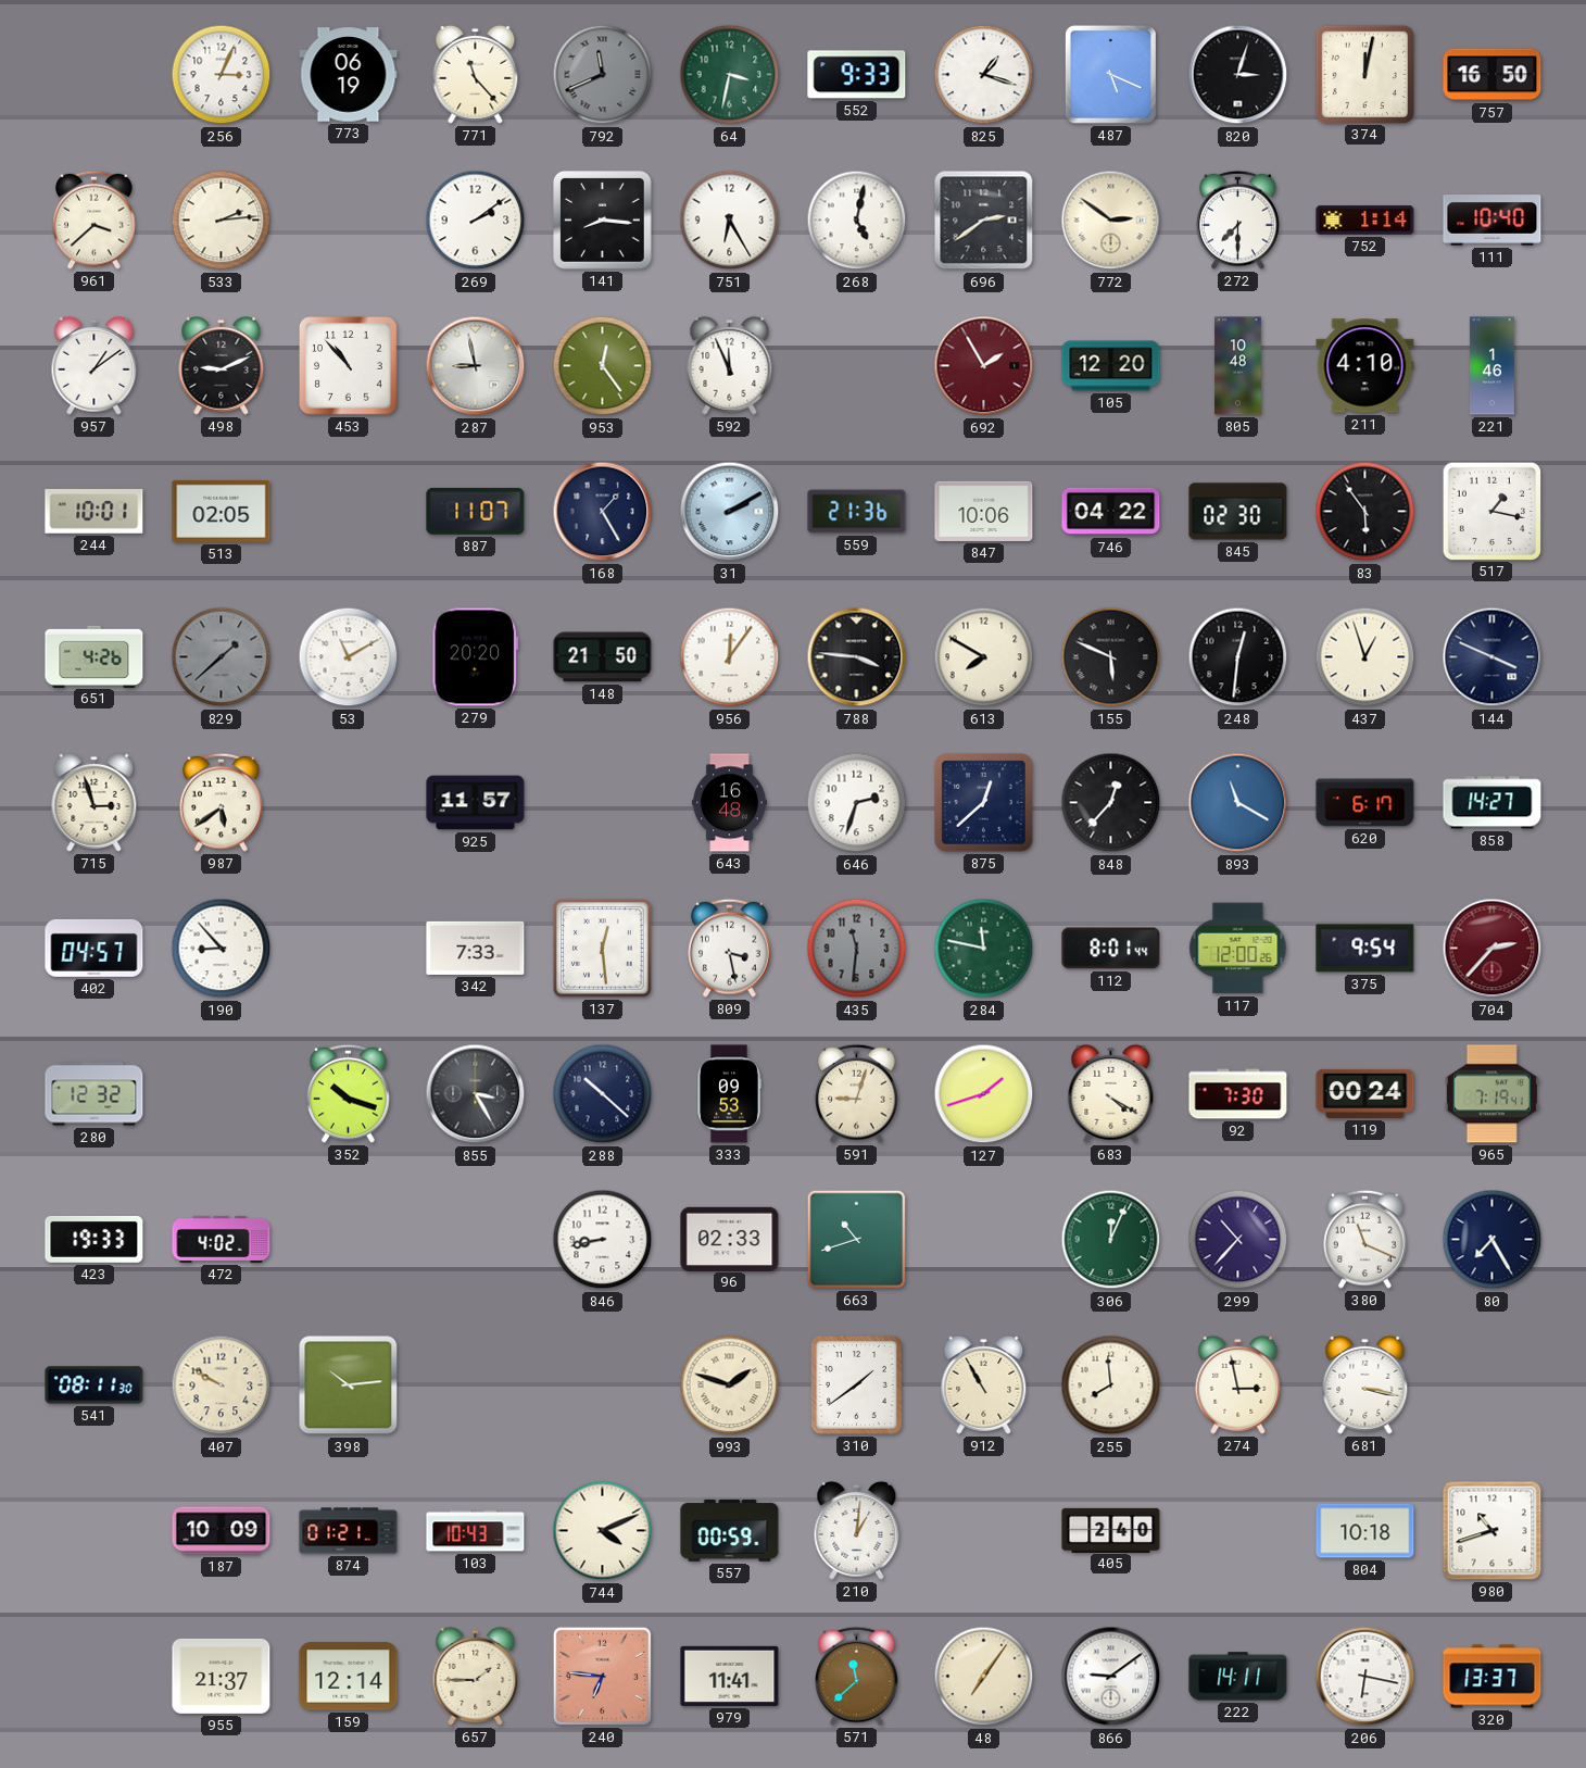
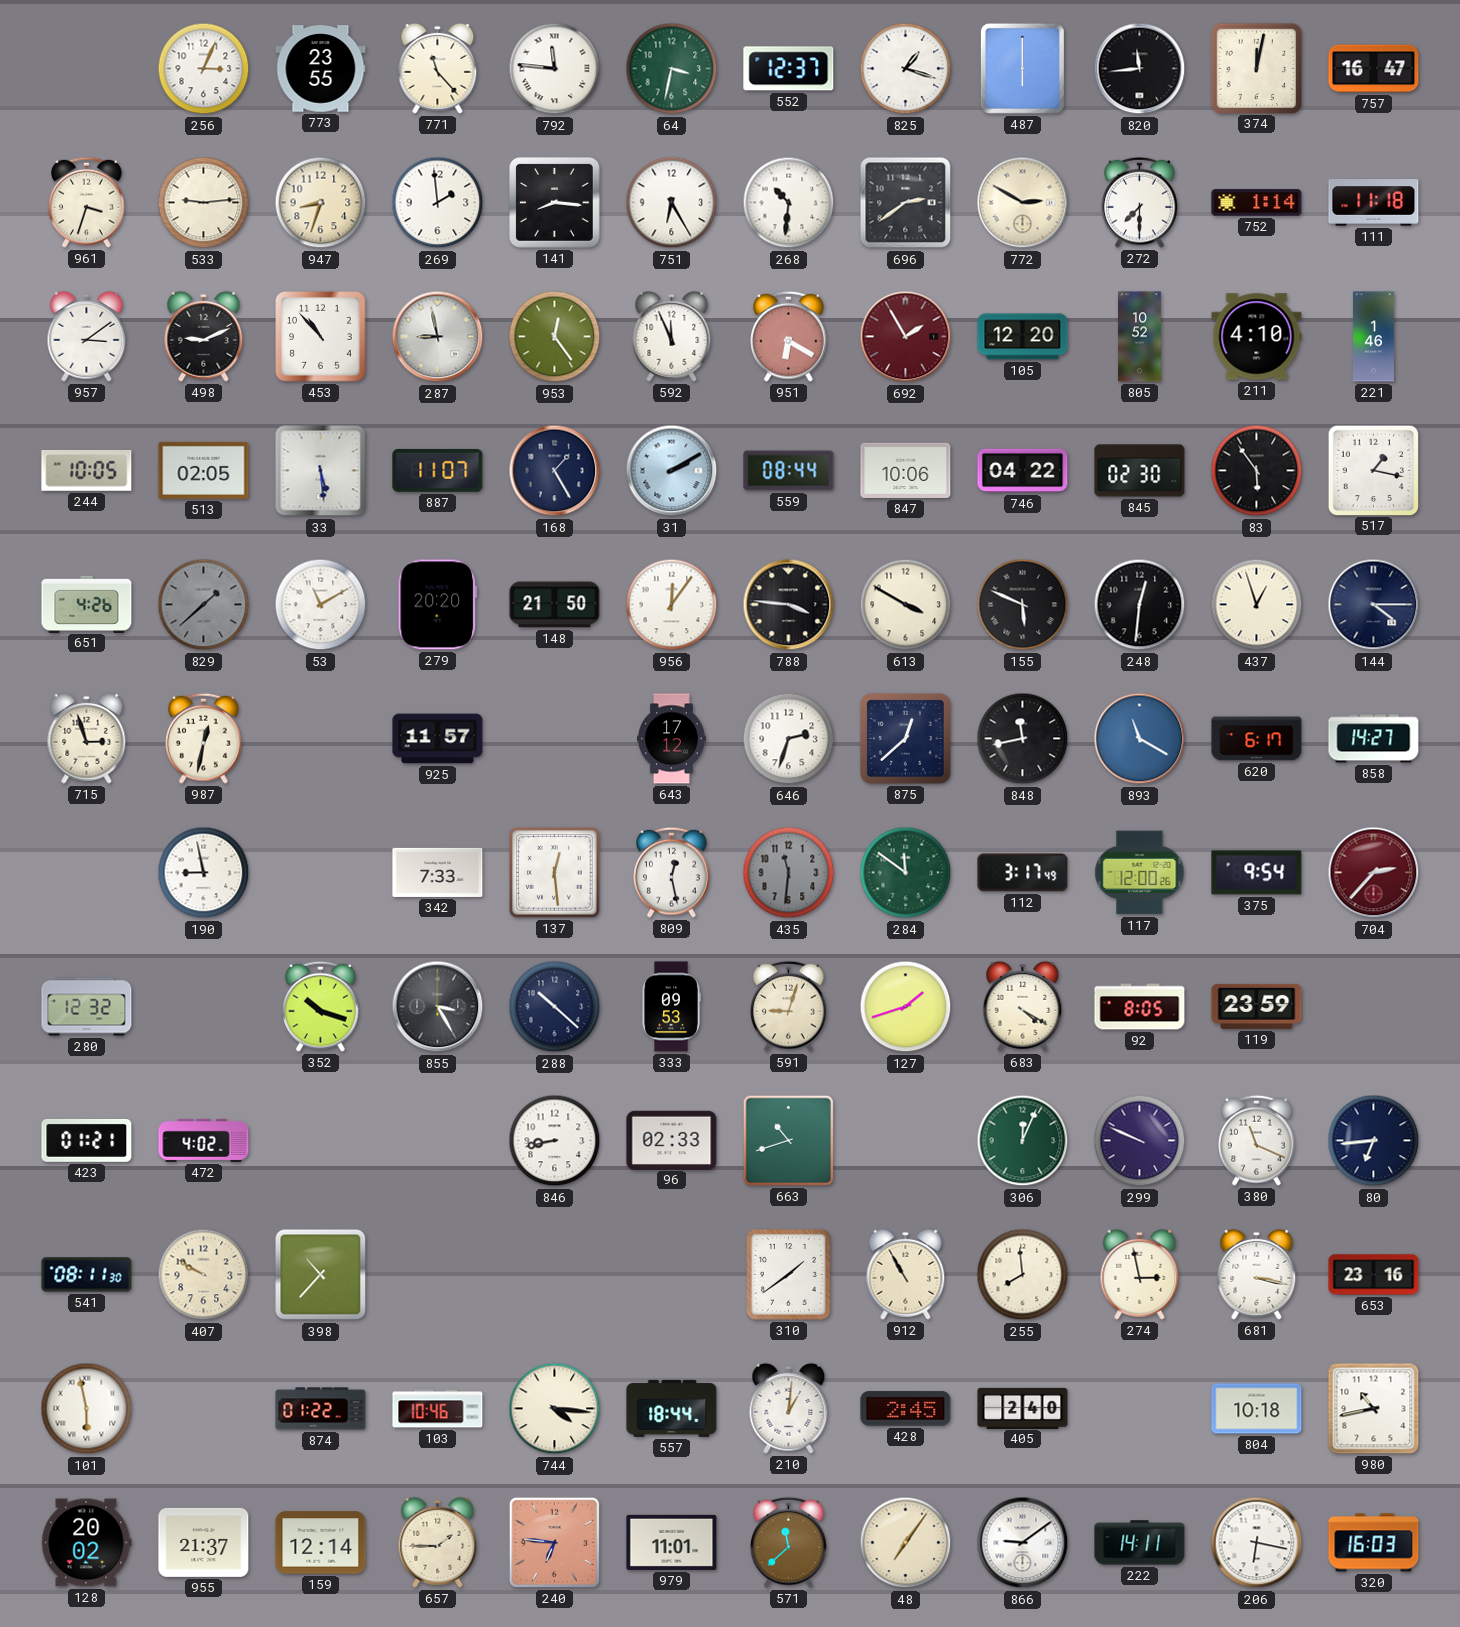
773: 06:19 -> 23:55 (321, 69)
792: 11:41 -> 11:46 (555, 69)
792 dial: grey -> white (555, 69)
552: 9:33 -> 12:37 (789, 69)
487: 5:19 -> 6:00 (1022, 68)
820: 3:03 -> 11:44 (1140, 69)
757: 16:50 -> 16:47 (1374, 69)
961: 3:38 -> 3:33 (87, 202)
533: 2:14 -> 9:14 (204, 203)
947: none -> 8:33 (321, 203)
269: 2:09 -> 1:59 (438, 203)
268: 5:02 -> 10:31 (789, 203)
772: 2:51 -> 2:50 (1023, 203)
111: 10:40 -> 11:18 (1374, 203)
957: 1:09 -> 3:09 (87, 336)
951: none -> 6:20 (789, 336)
805: 10:48 -> 10:52 (1140, 337)
244: 10:01 -> 10:05 (87, 471)
33: none -> 5:29 (321, 471)
559: 21:36 -> 08:44 (789, 471)
613: 7:50 -> 3:50 (906, 605)
144: 3:49 -> 4:15 (1374, 605)
987: 5:39 -> 12:32 (204, 738)
643: 16:48 -> 17:12 (672, 739)
848: 12:37 -> 11:43 (1023, 739)
402: 04:57 -> none (95, 948)
190: 8:53 -> 8:58 (204, 873)
809: 3:28 -> 12:28 (672, 872)
284: 11:47 -> 11:51 (906, 873)
112: 8:01 -> 3:17 (1023, 873)
92: 7:30 -> 8:05 (1140, 1007)
119: 00:24 -> 23:59 (1257, 1006)
965: 7:19 -> none (1491, 1094)
423: 19:33 -> 01:21 (87, 1140)
299: 10:37 -> 9:49 (1140, 1141)
80: 7:25 -> 6:44 (1374, 1141)
398: 10:14 -> 10:37 (321, 1275)
993: 1:48 -> none (730, 1385)
653: none -> 23:16 (1374, 1275)
101: none -> 5:58 (87, 1409)
187: 10:09 -> none (222, 1531)
874: 01:21 -> 01:22 (321, 1409)
103: 10:43 -> 10:46 (438, 1409)
744: 4:11 -> 4:16 (555, 1409)
557: 00:59 -> 18:44 (672, 1408)
428: none -> 2:45 (906, 1409)
980: 10:42 -> 10:43 (1374, 1409)
128: none -> 20:02 (87, 1543)
979: 11:41 -> 11:01 (672, 1542)
320: 13:37 -> 16:03 (1374, 1543)
